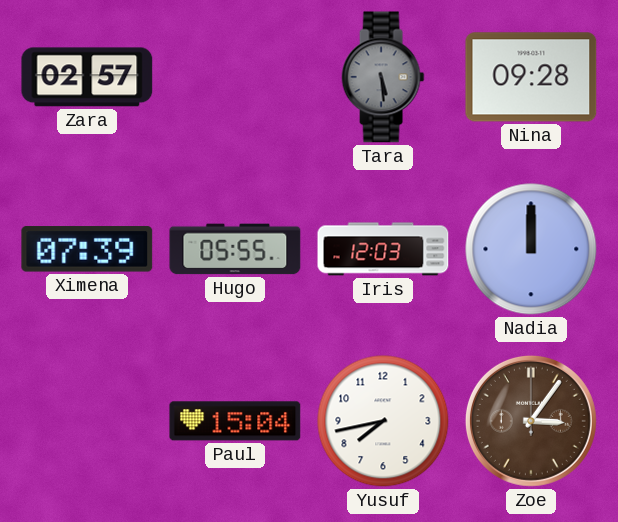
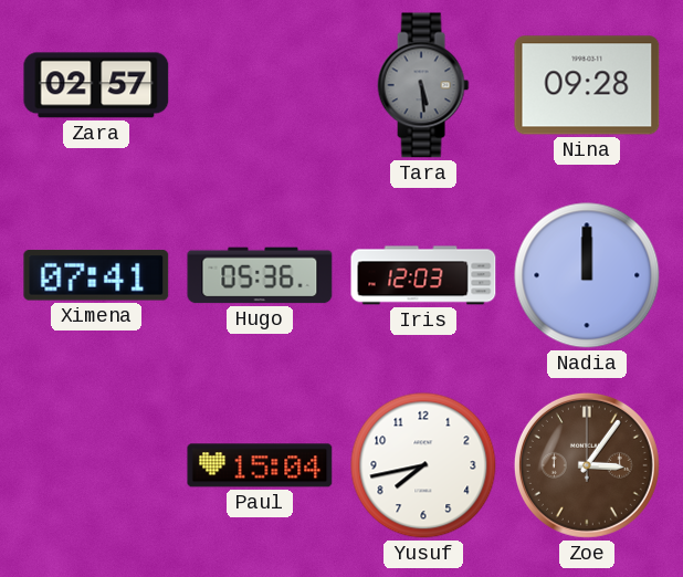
Ximena: 07:39 -> 07:41 (96, 275)
Hugo: 05:55 -> 05:36 (260, 275)
